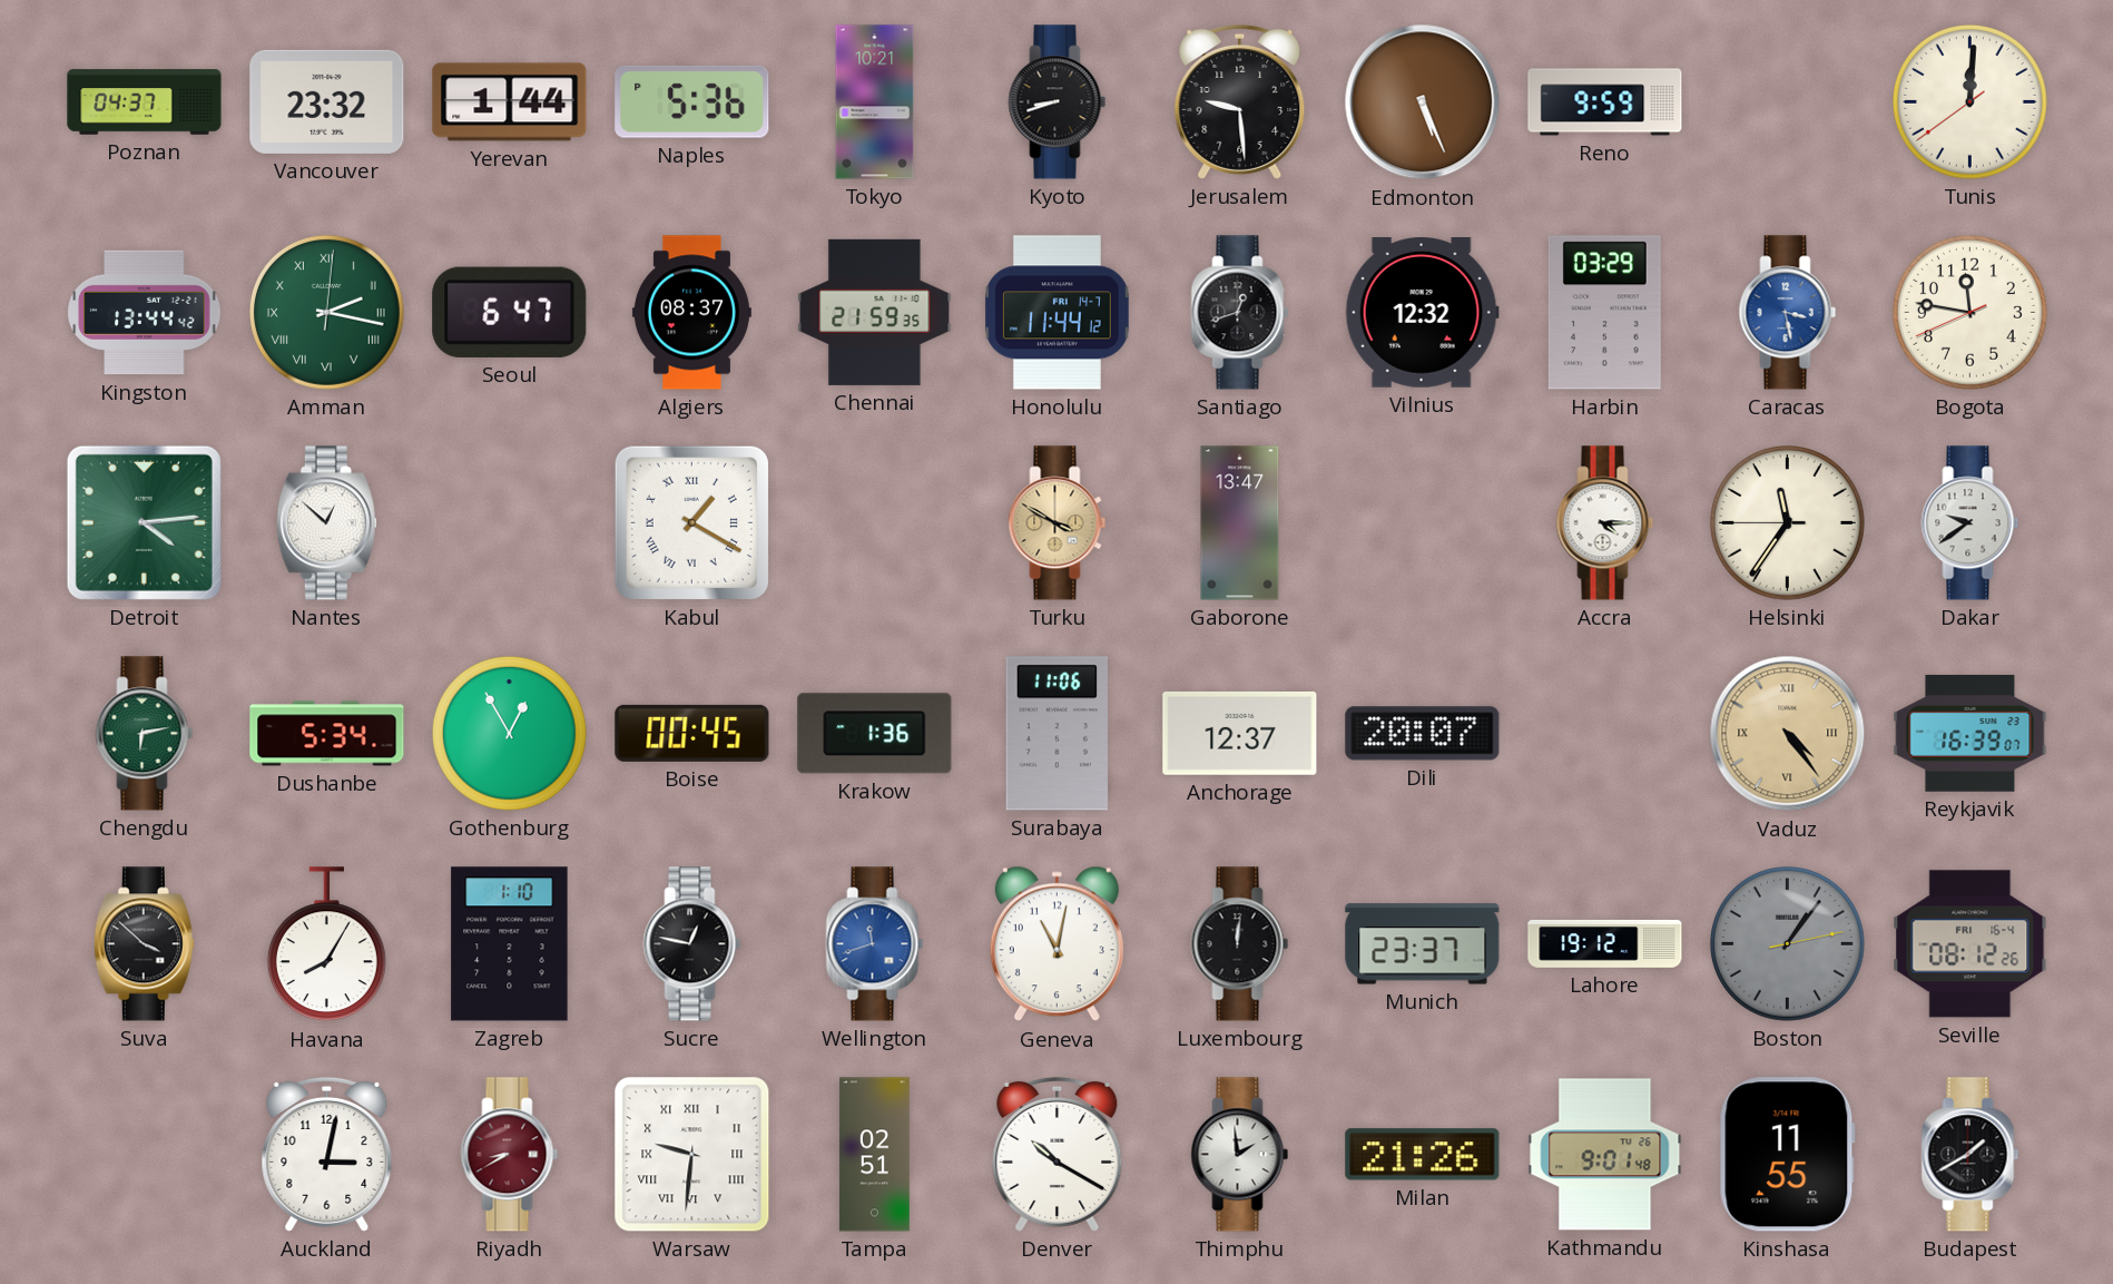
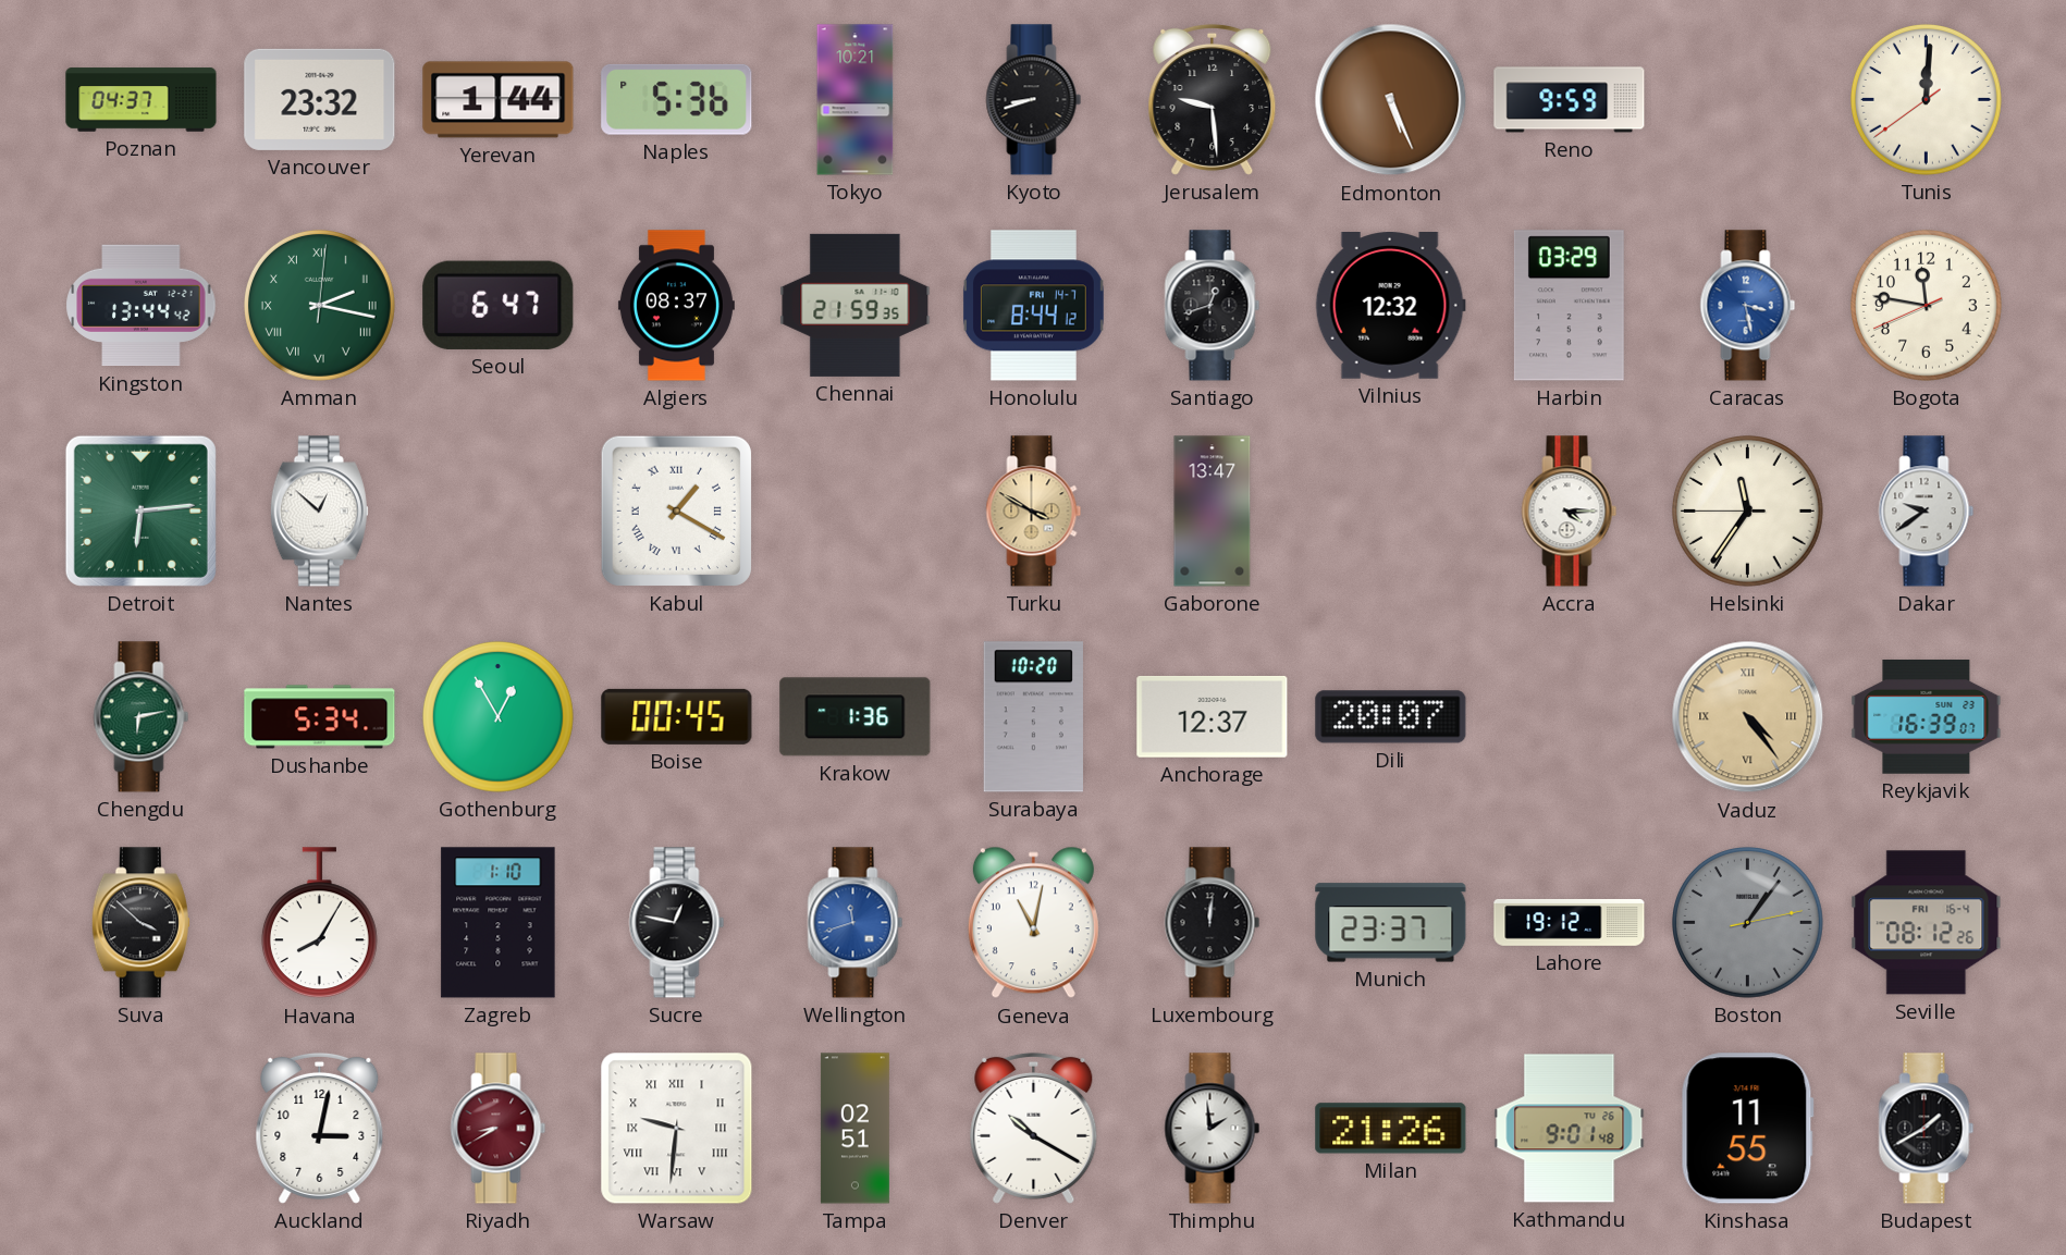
Honolulu: 11:44 -> 8:44 (1033, 306)
Detroit: 4:14 -> 6:14 (140, 510)
Surabaya: 11:06 -> 10:20 (1033, 717)
